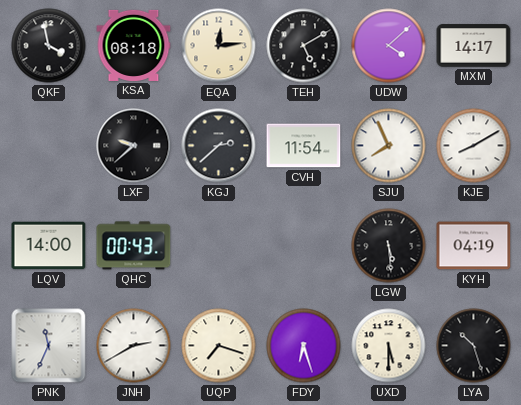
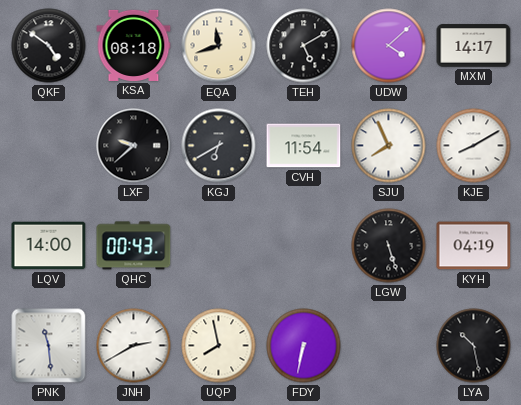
QKF: 3:58 -> 4:51 (49, 46)
EQA: 12:14 -> 11:42 (219, 46)
KGJ: 2:38 -> 6:40 (219, 146)
LGW: 5:29 -> 5:27 (389, 246)
PNK: 11:34 -> 11:29 (49, 346)
UQP: 7:18 -> 7:58 (219, 346)
FDY: 6:27 -> 6:32 (304, 346)
UXD: 5:30 -> none (389, 346)
LYA: 10:27 -> 10:28 (474, 346)
